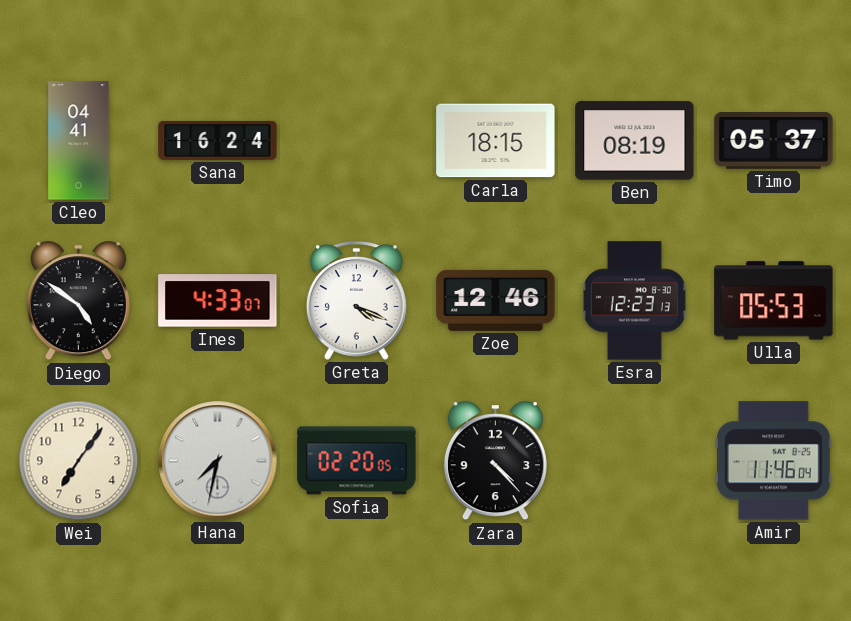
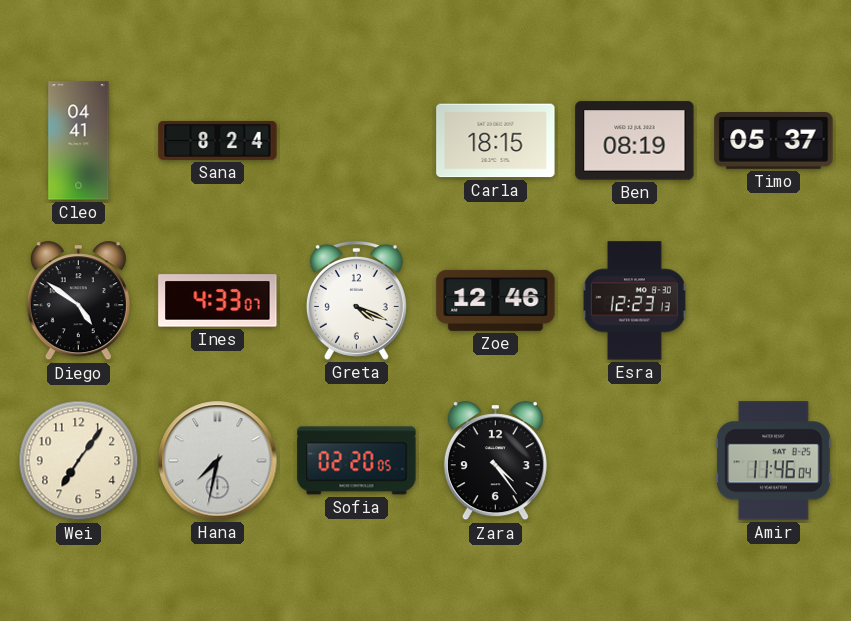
Sana: 16:24 -> 8:24 (218, 140)
Ulla: 05:53 -> none (774, 301)
Zara: 4:23 -> 4:24 (495, 461)
